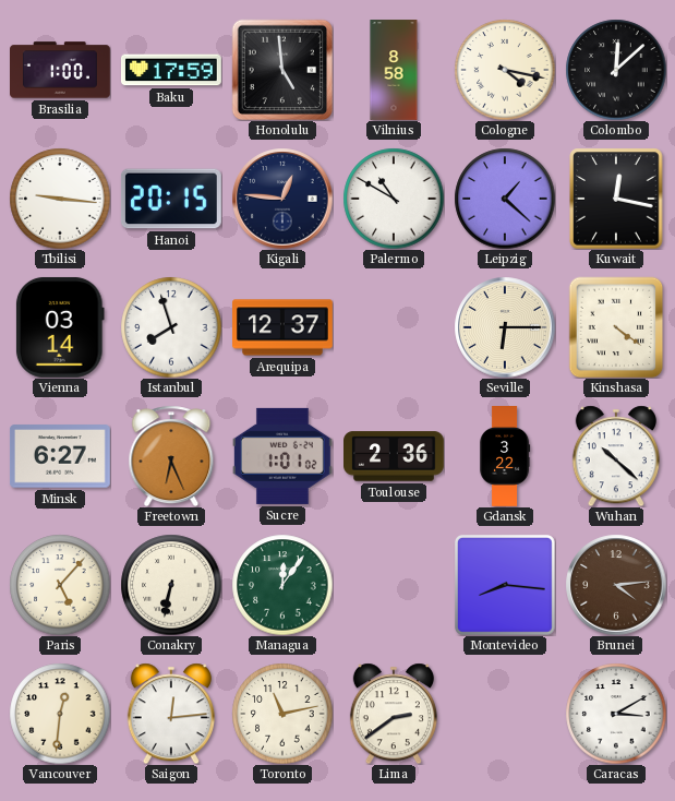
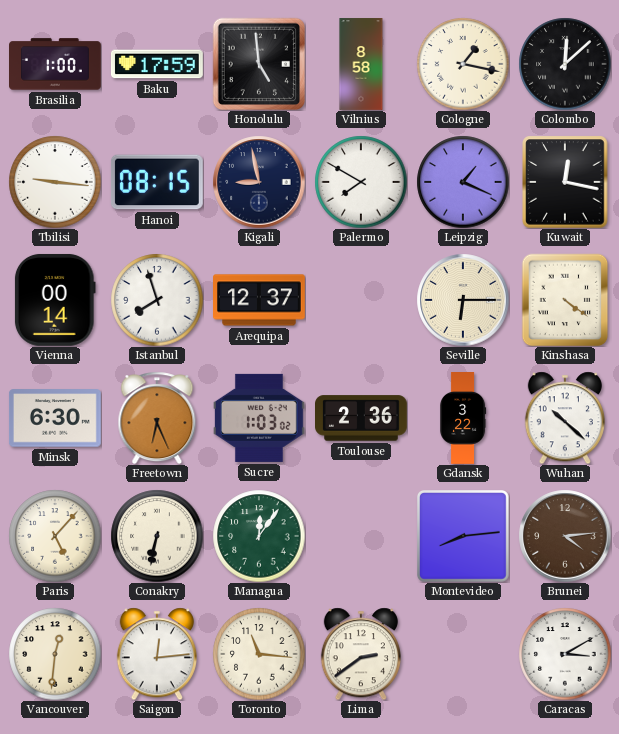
Cologne: 4:17 -> 1:17 (463, 64)
Hanoi: 20:15 -> 08:15 (157, 182)
Kigali: 12:46 -> 8:58 (259, 182)
Palermo: 10:50 -> 7:50 (361, 182)
Leipzig: 1:22 -> 1:19 (463, 182)
Vienna: 03:14 -> 00:14 (55, 300)
Minsk: 6:27 -> 6:30 (55, 418)
Sucre: 1:01 -> 1:03 (259, 418)
Montevideo: 8:16 -> 8:14 (463, 536)
Toronto: 11:13 -> 11:16 (259, 654)
